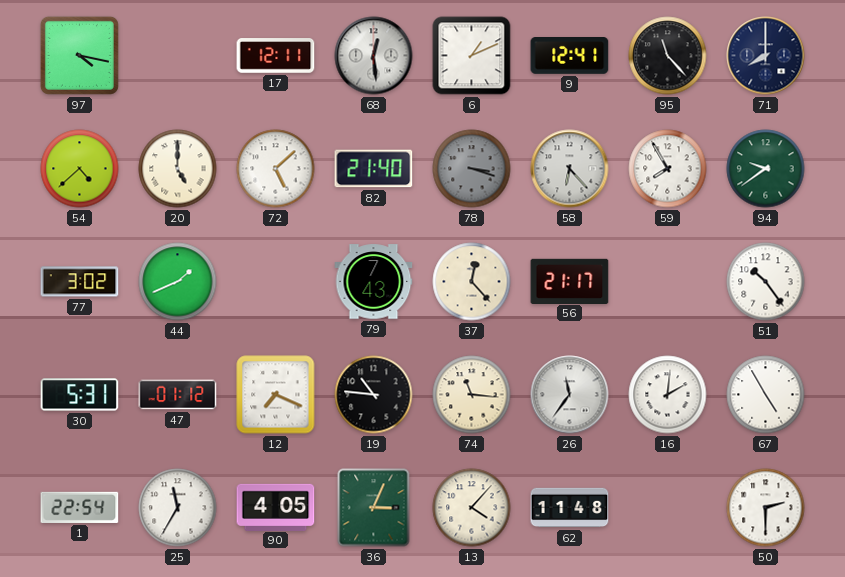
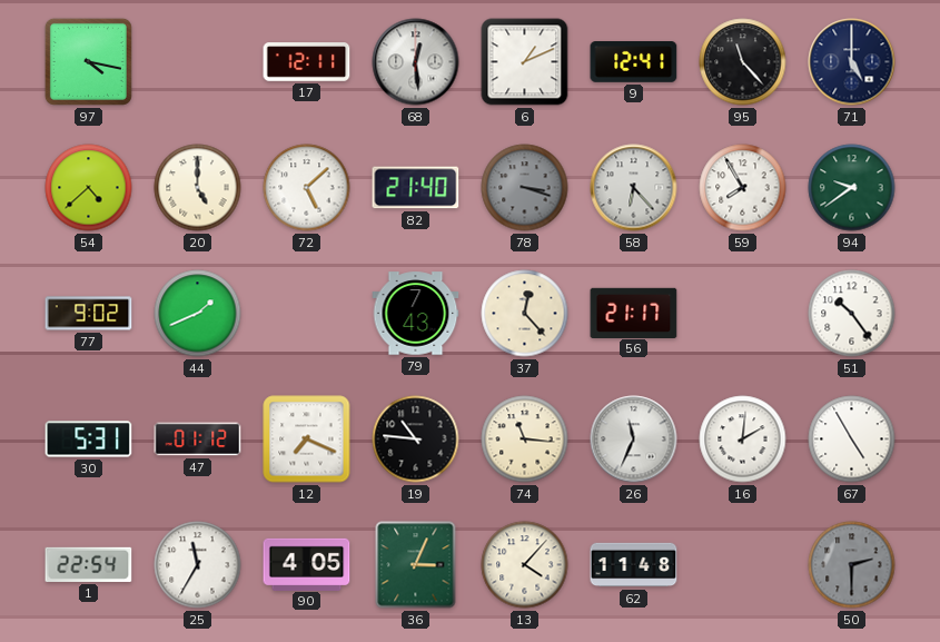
71: 8:00 -> 5:00 (852, 62)
77: 3:02 -> 9:02 (89, 314)
26: 11:36 -> 11:34 (634, 439)
50 dial: white -> grey (852, 565)
